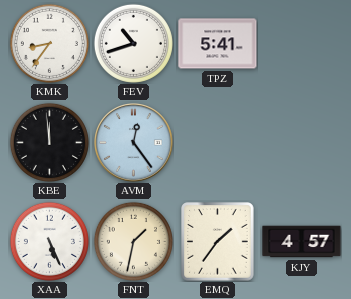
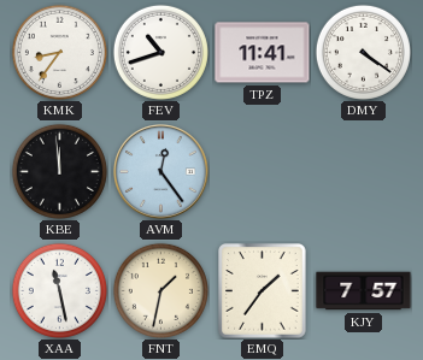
TPZ: 5:41 -> 11:41 (263, 53)
DMY: none -> 4:21 (363, 52)
XAA: 5:26 -> 11:28 (59, 290)
KJY: 4:57 -> 7:57 (364, 291)
